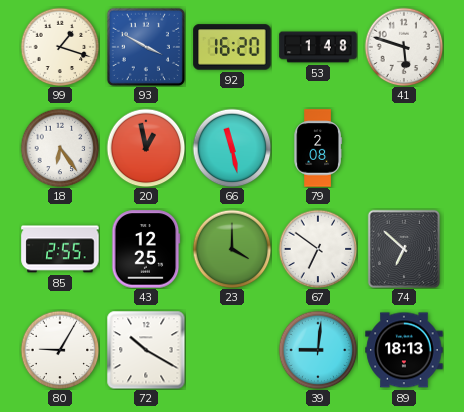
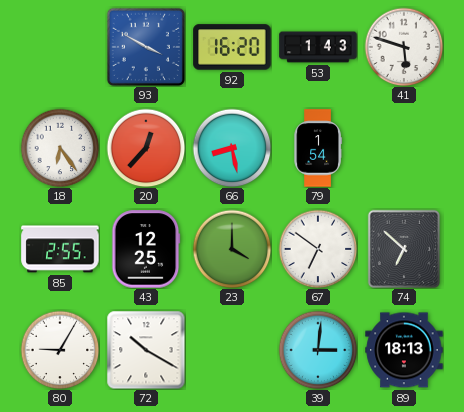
99: 1:18 -> none (60, 47)
53: 1:48 -> 1:43 (318, 47)
20: 12:58 -> 12:37 (146, 148)
66: 11:28 -> 8:28 (232, 148)
79: 2:08 -> 1:54 (317, 148)
39: 9:01 -> 3:01 (318, 350)
